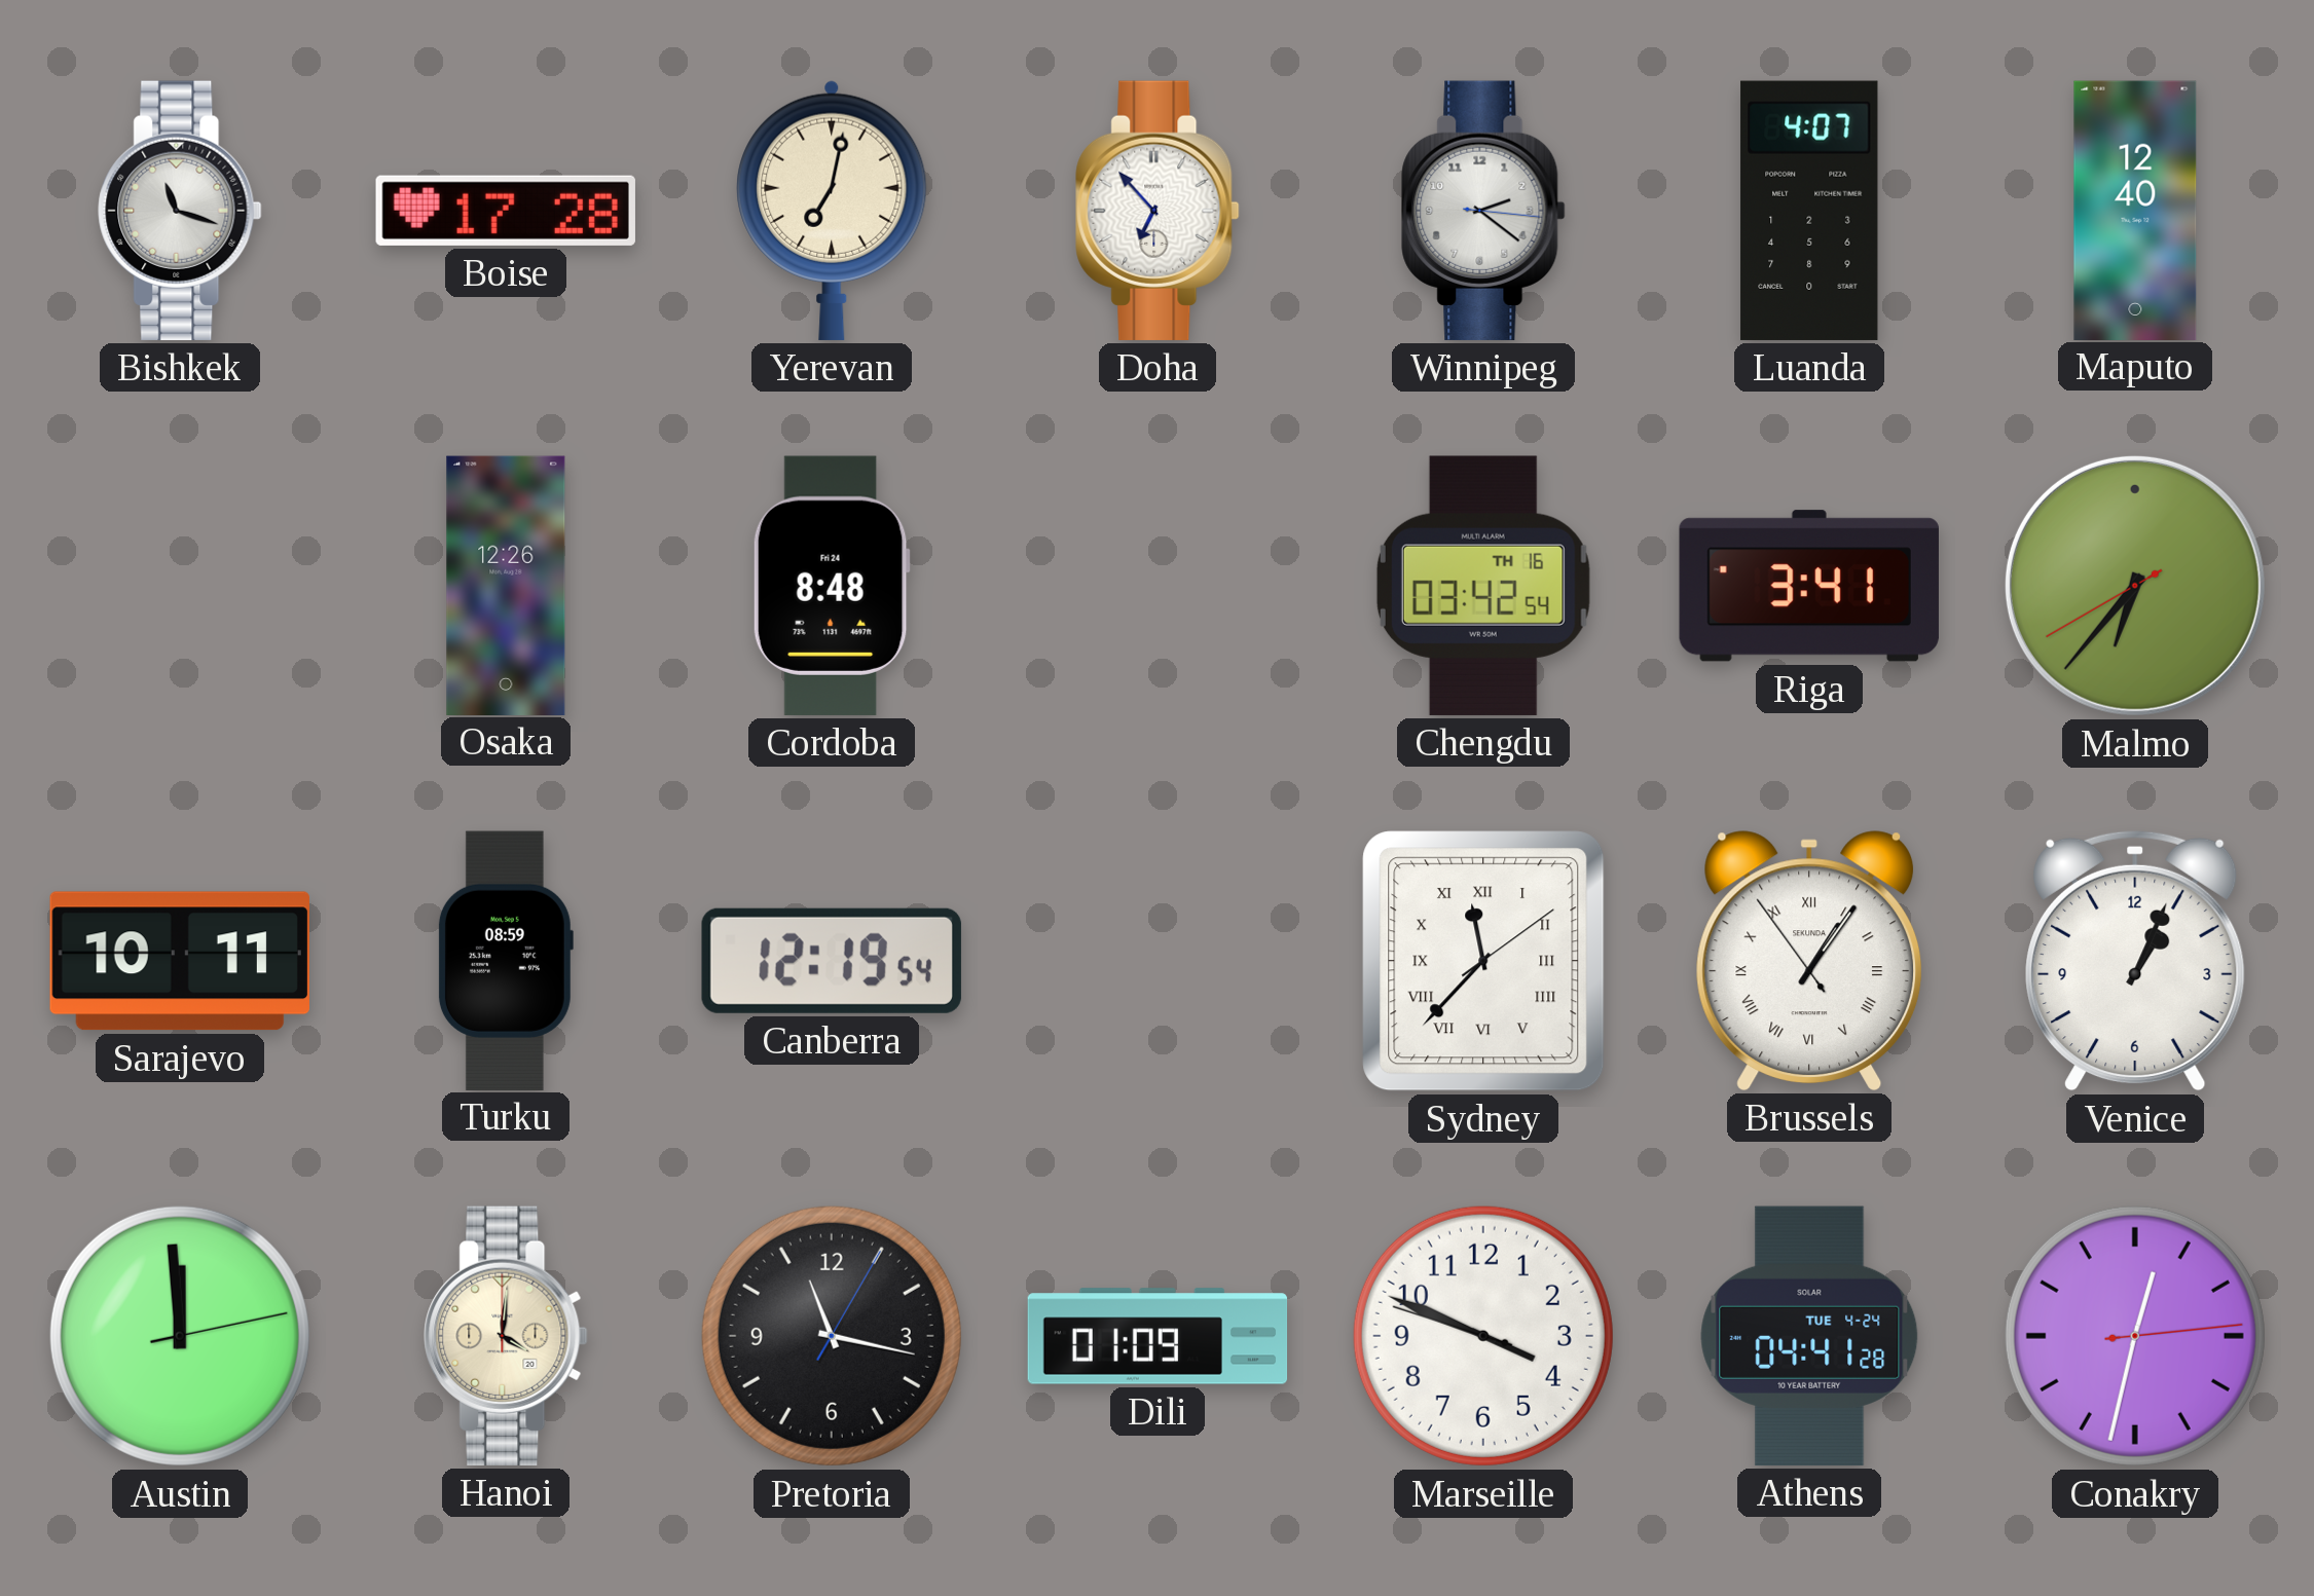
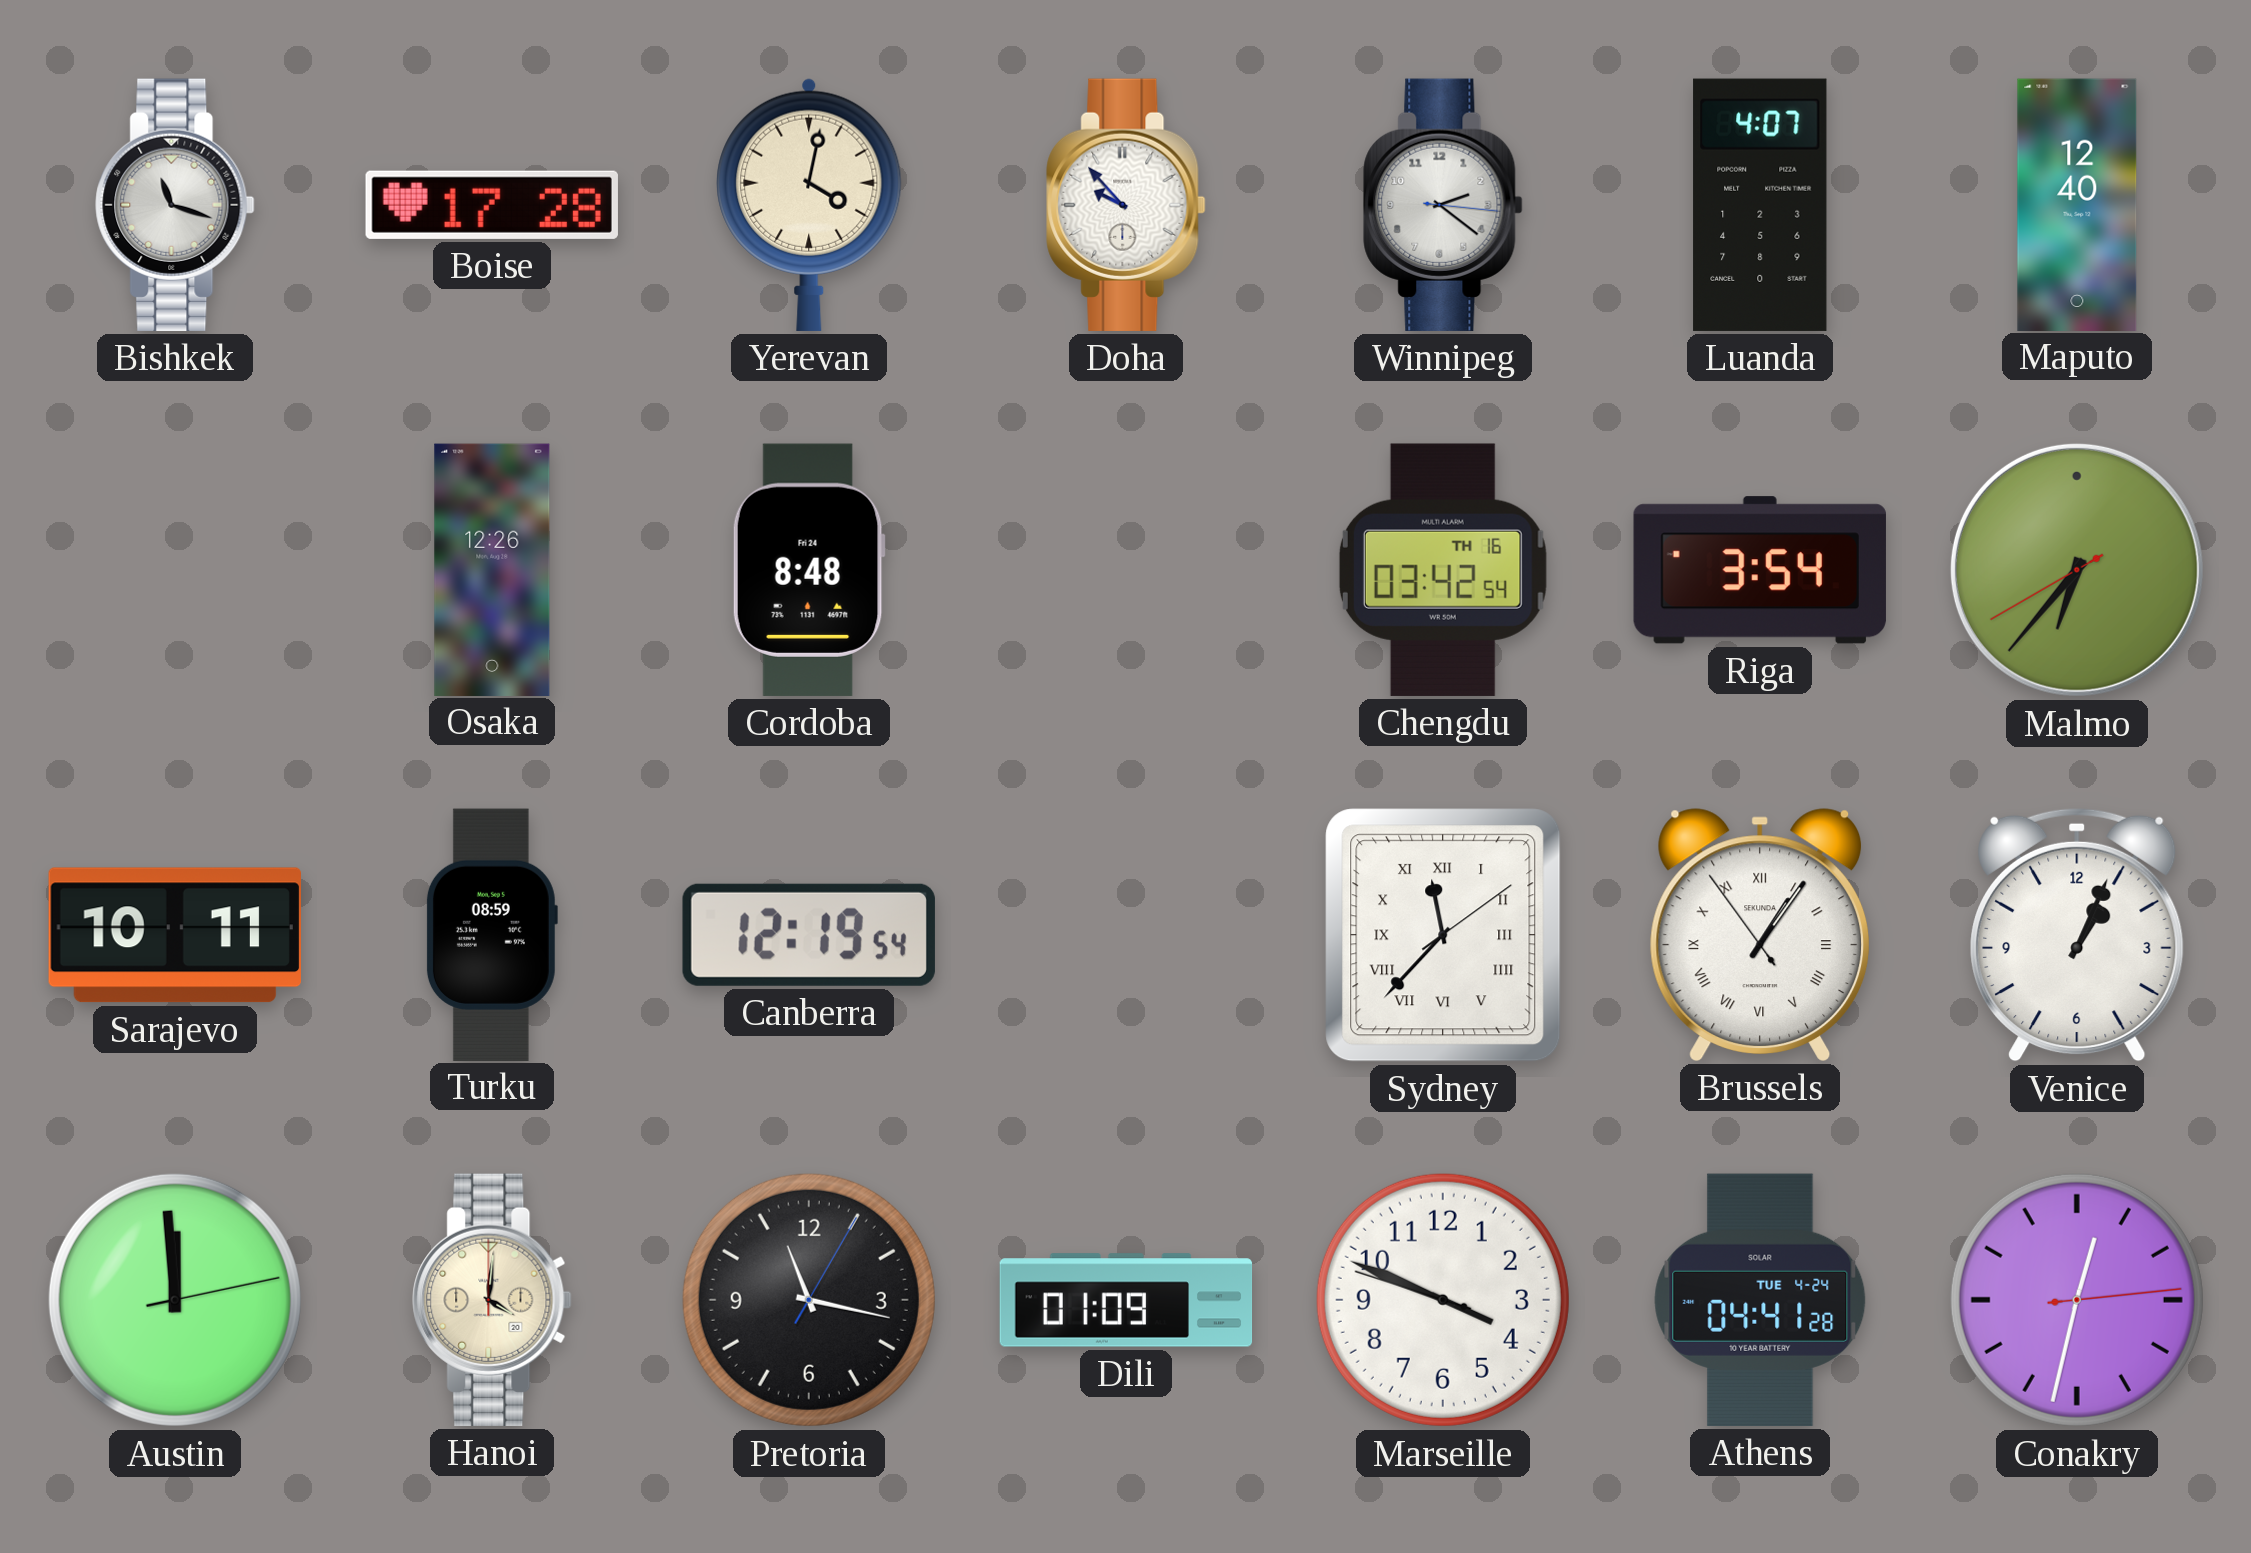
Yerevan: 7:02 -> 4:02 (809, 204)
Doha: 6:53 -> 9:53 (1126, 205)
Riga: 3:41 -> 3:54 (1760, 570)
